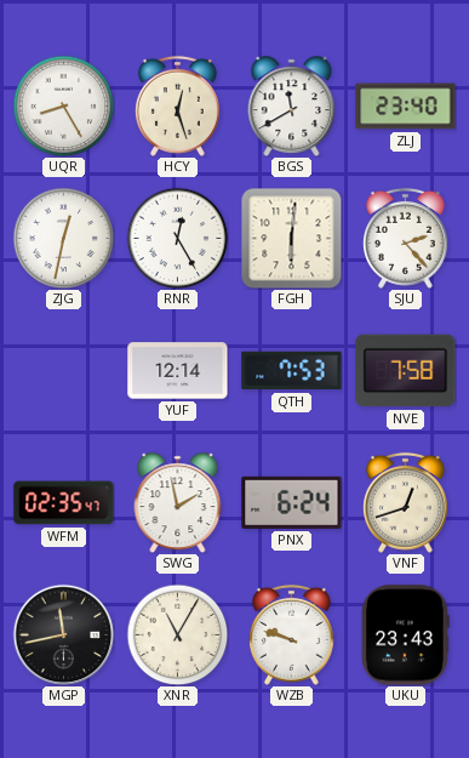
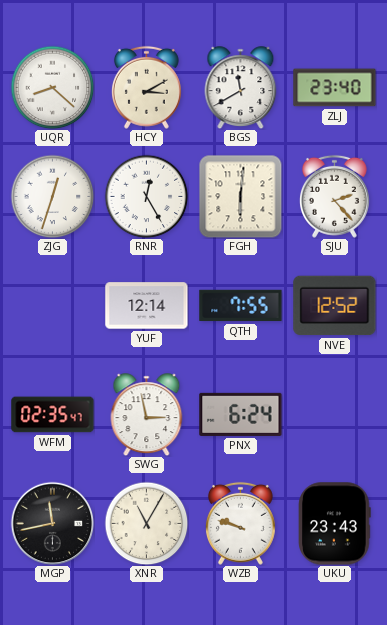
UQR: 8:25 -> 8:22 (52, 87)
HCY: 12:27 -> 3:10 (146, 87)
ZJG: 12:32 -> 12:33 (52, 196)
QTH: 7:53 -> 7:55 (241, 306)
NVE: 7:58 -> 12:52 (335, 306)
SWG: 1:58 -> 2:58 (147, 415)
VNF: 12:42 -> none (405, 502)
